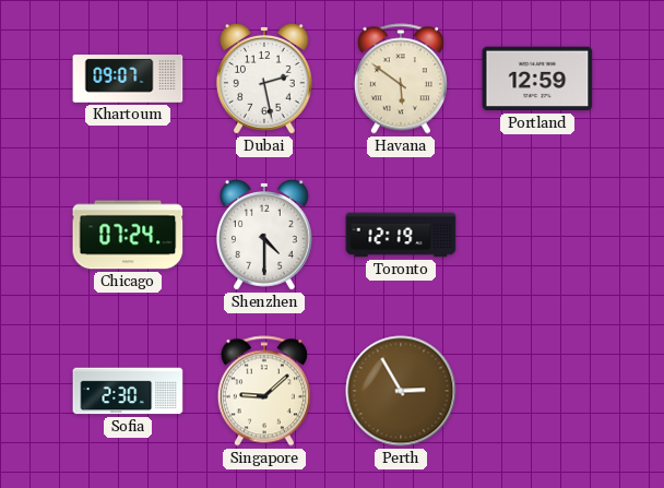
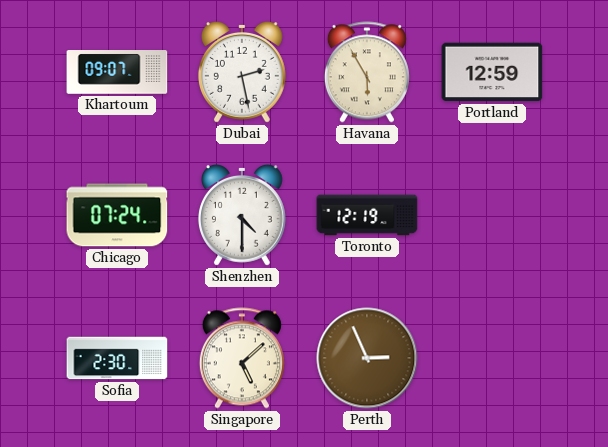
Havana: 5:51 -> 5:55 (367, 72)
Singapore: 9:08 -> 5:08 (242, 358)
Perth: 2:55 -> 2:56 (367, 358)
